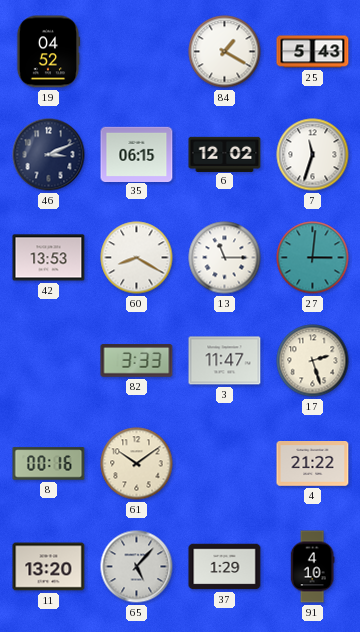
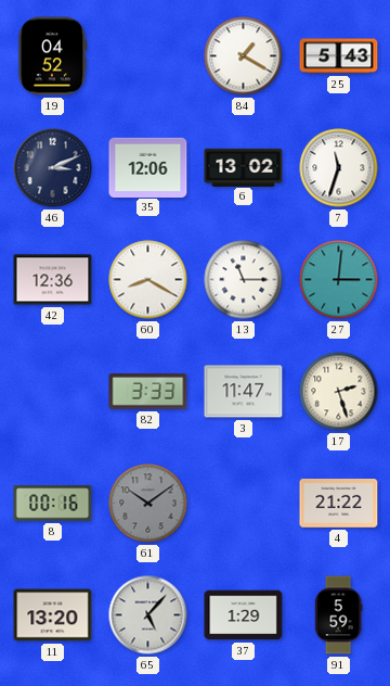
35: 06:15 -> 12:06 (148, 167)
6: 12:02 -> 13:02 (244, 167)
42: 13:53 -> 12:36 (53, 280)
61 dial: cream -> grey (148, 504)
91: 4:10 -> 5:59 (338, 615)
